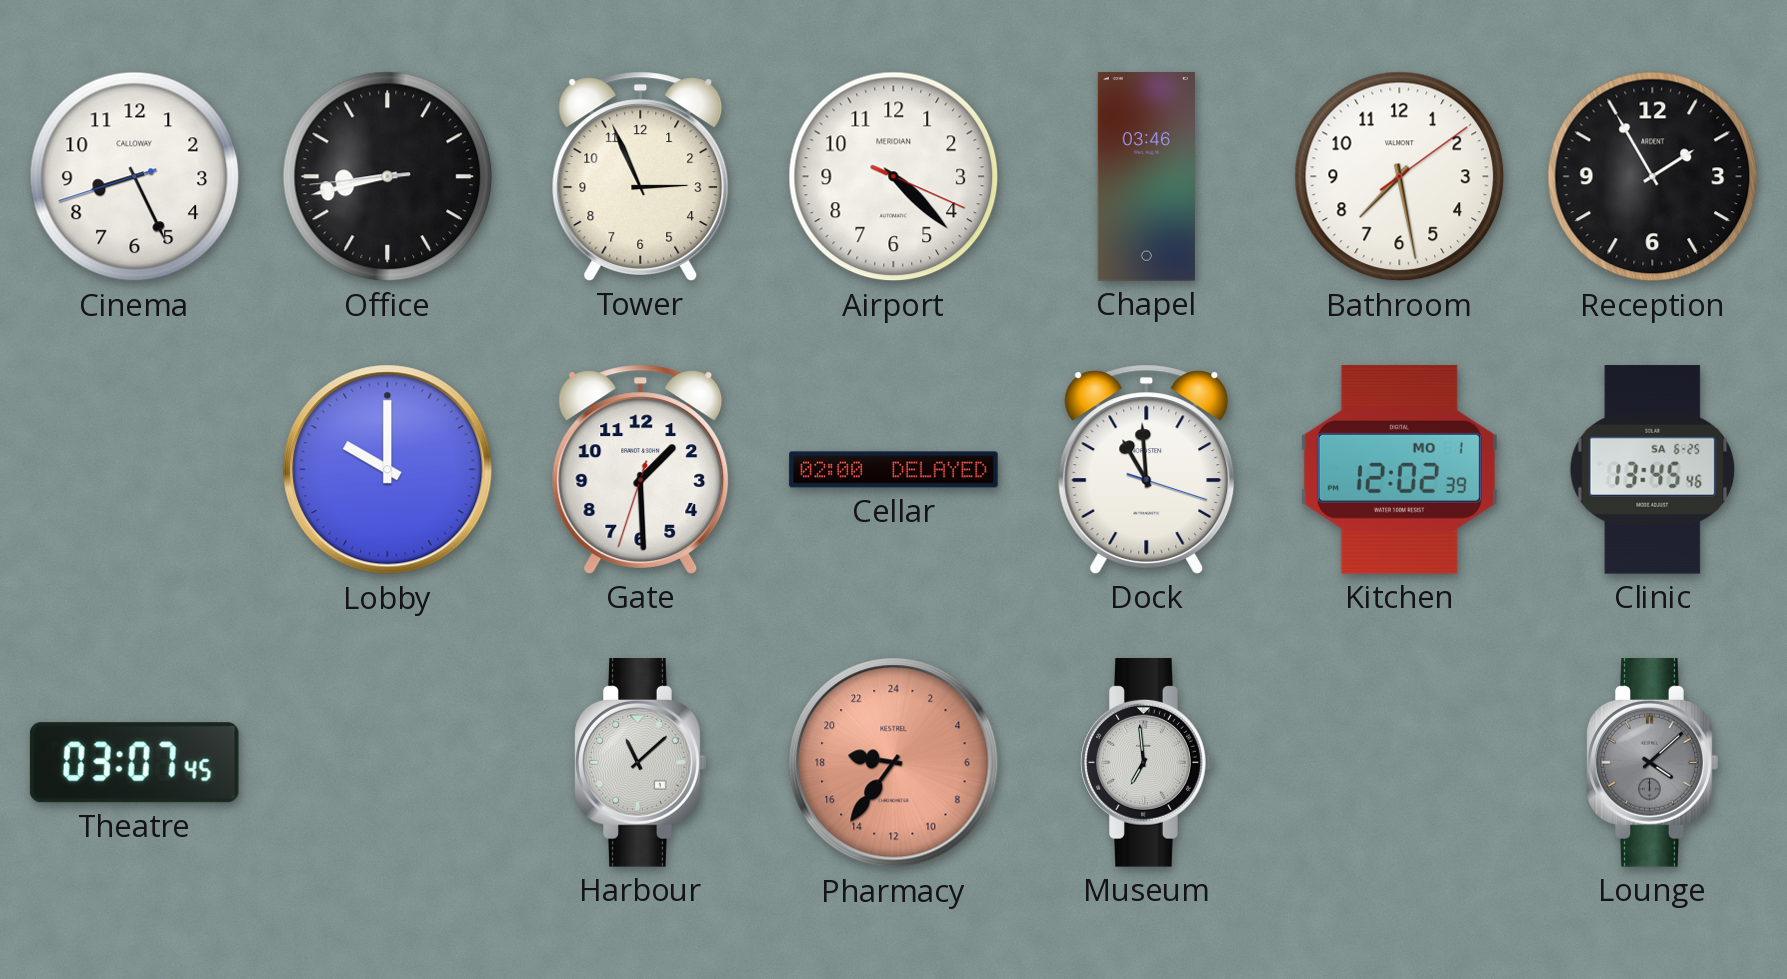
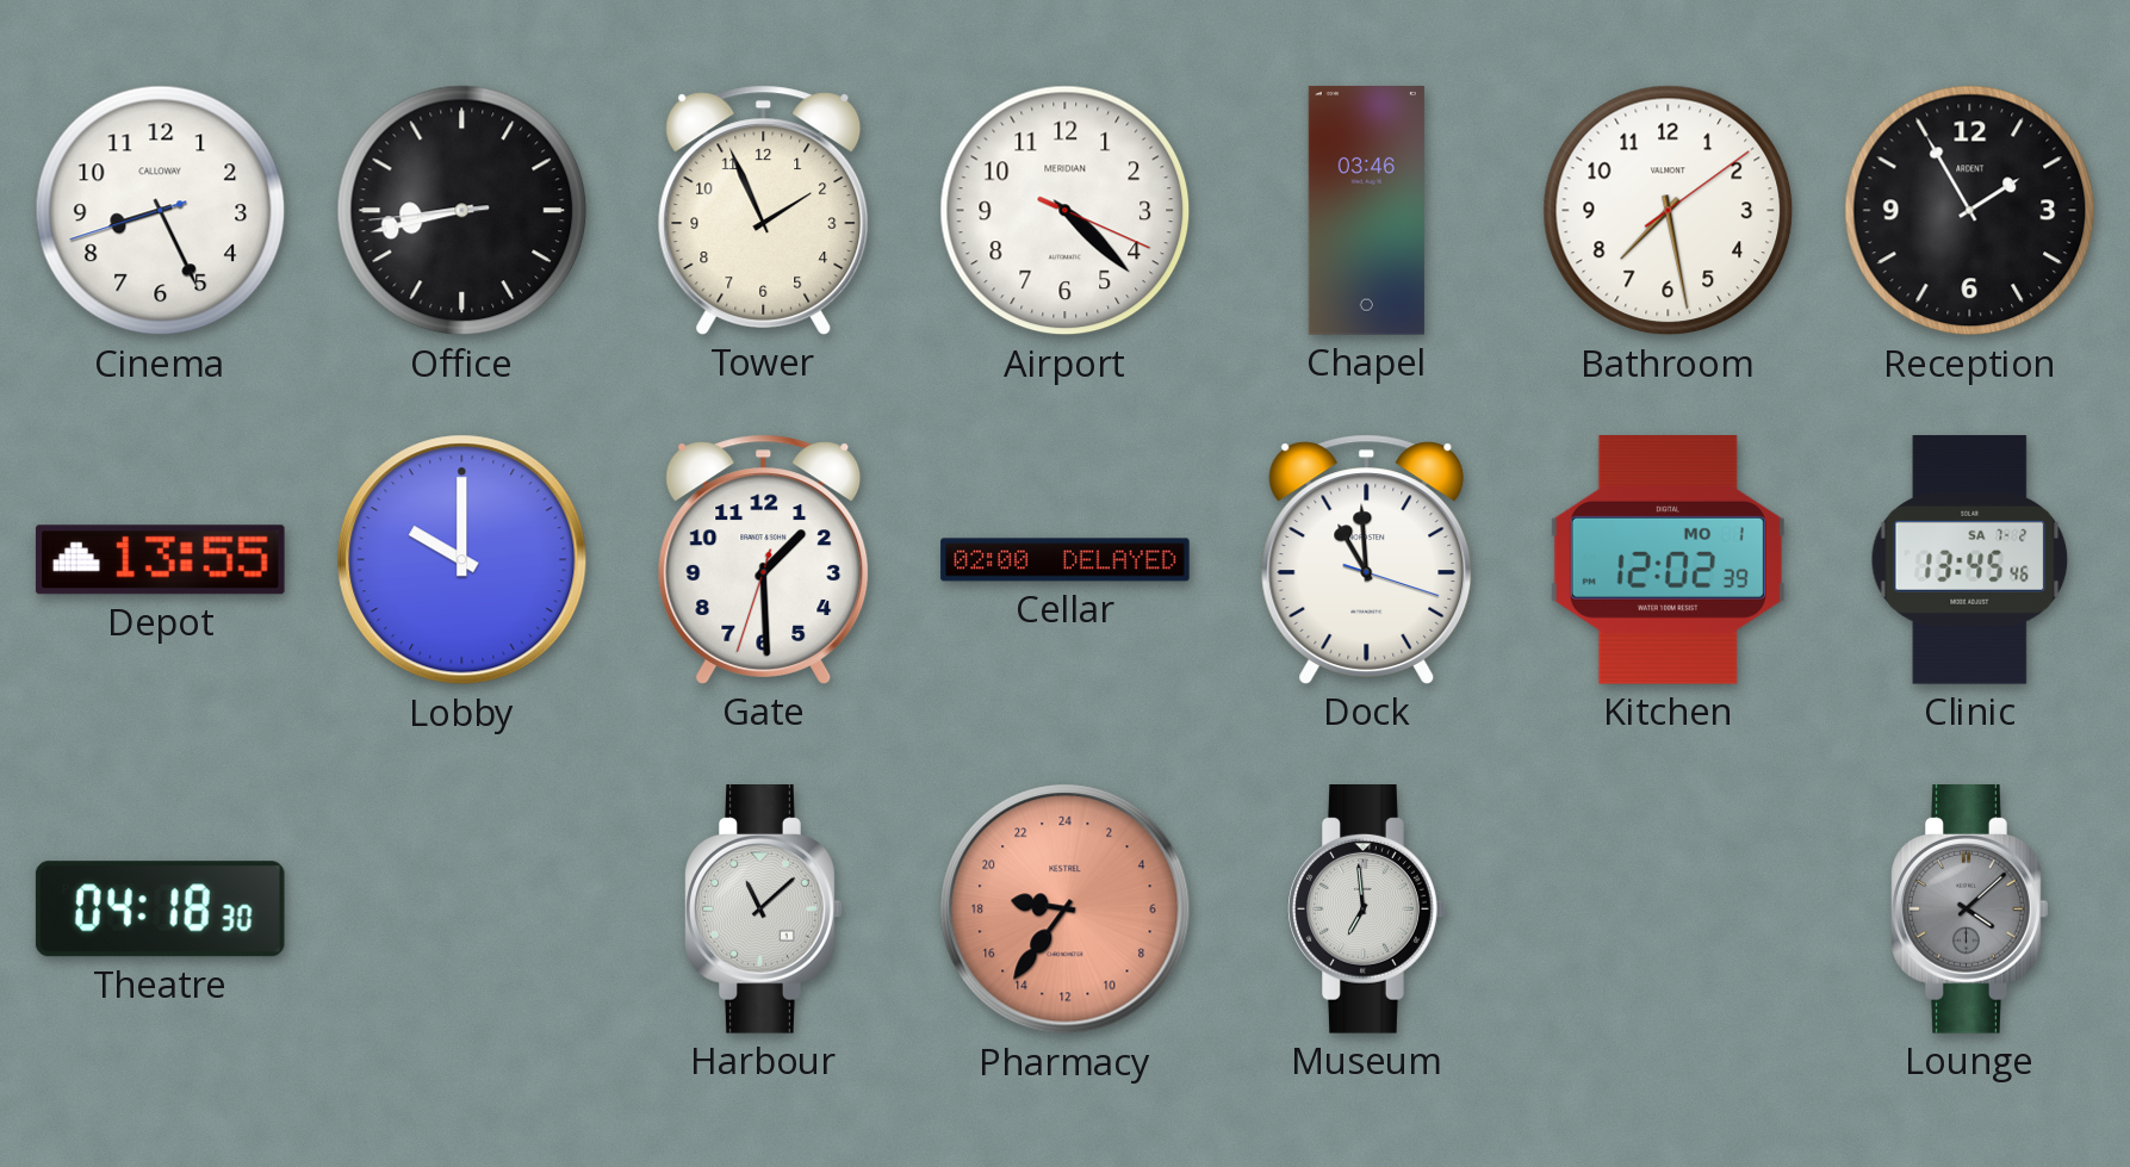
Tower: 2:56 -> 1:56 (764, 210)
Depot: none -> 13:55 (160, 560)
Clinic date: SA 6-25 -> SA 7-2 (1970, 560)
Theatre: 03:07 -> 04:18 (160, 910)
